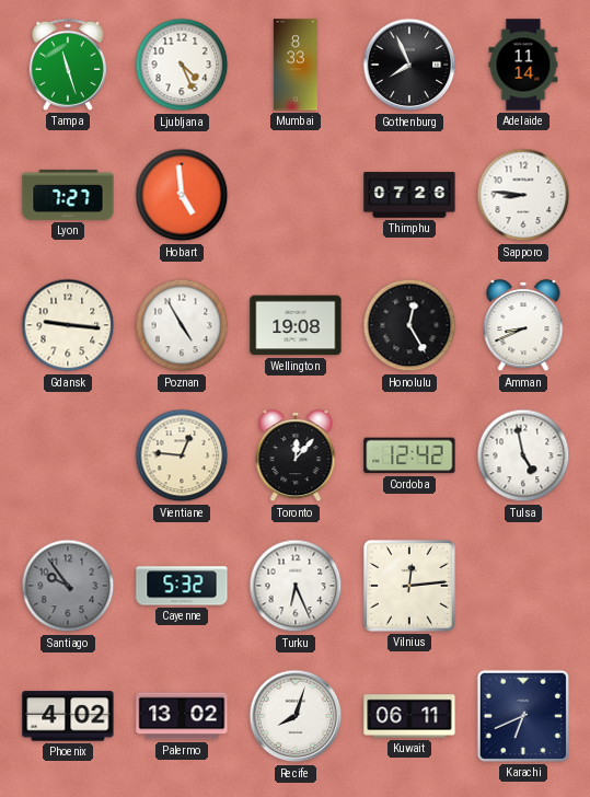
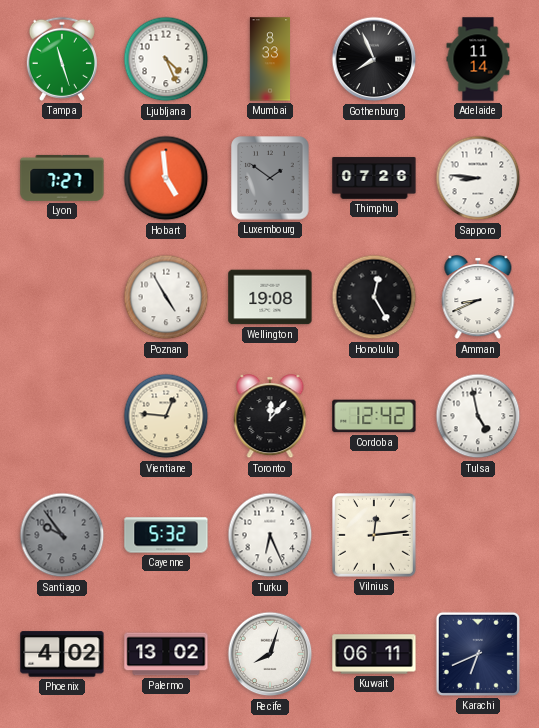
Luxembourg: none -> 1:51 (270, 178)
Gdansk: 9:16 -> none (68, 325)
